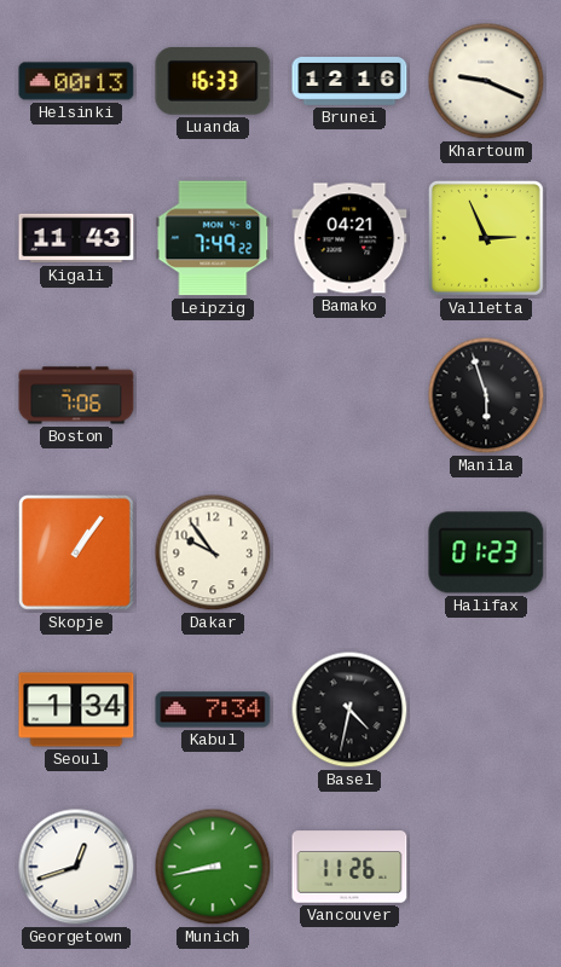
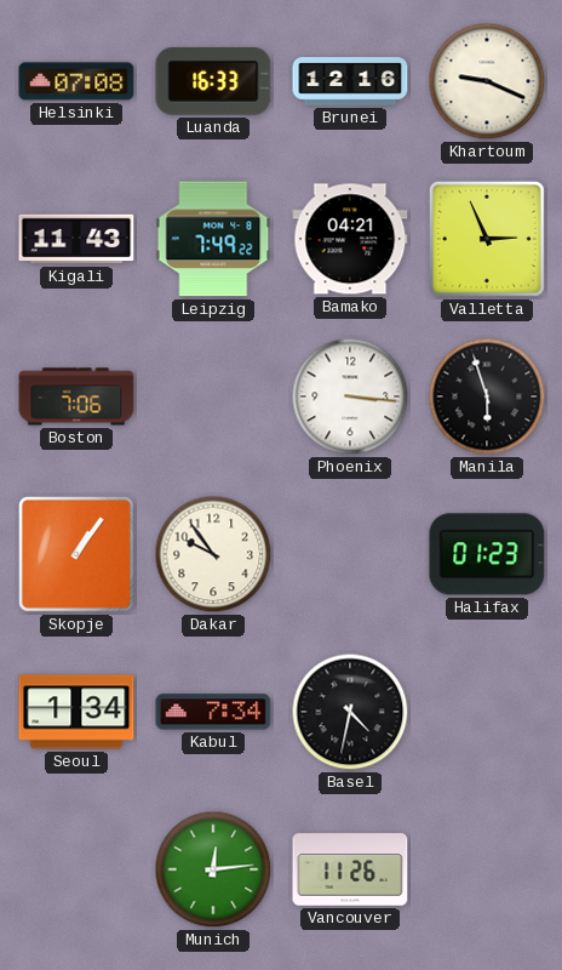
Helsinki: 00:13 -> 07:08 (76, 81)
Phoenix: none -> 3:16 (350, 396)
Georgetown: 12:42 -> none (76, 867)
Munich: 8:43 -> 12:14 (213, 869)
